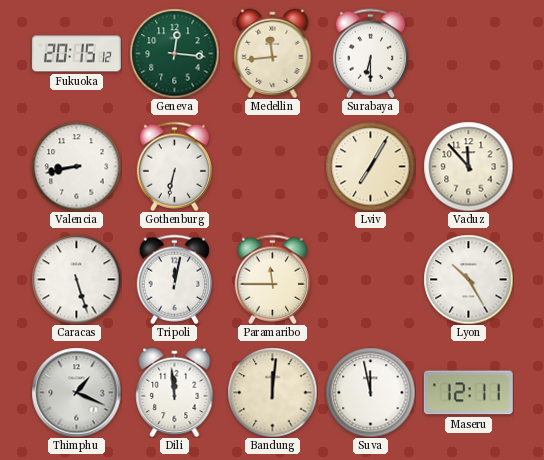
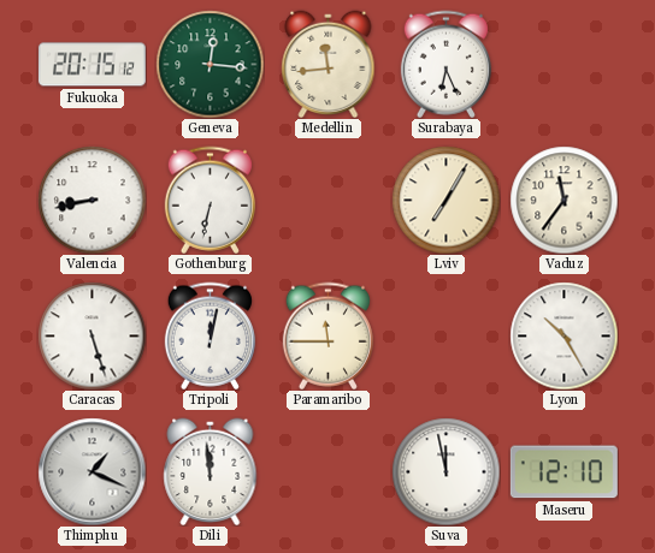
Surabaya: 6:30 -> 6:26 (445, 64)
Vaduz: 11:53 -> 11:36 (563, 200)
Bandung: 12:01 -> none (272, 392)
Maseru: 12:11 -> 12:10 (563, 472)
